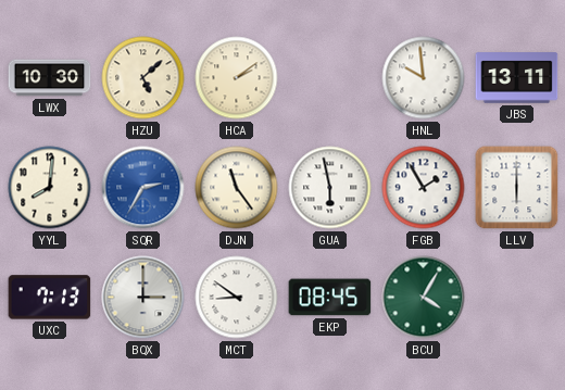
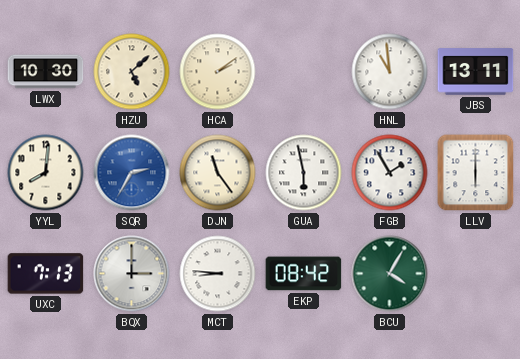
HNL: 9:59 -> 10:59 (390, 72)
MCT: 8:51 -> 8:46 (218, 274)
EKP: 08:45 -> 08:42 (304, 274)
